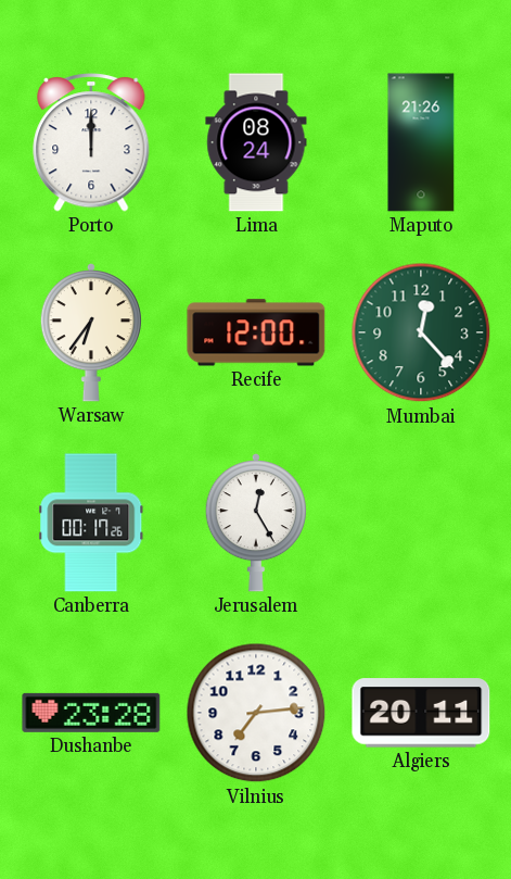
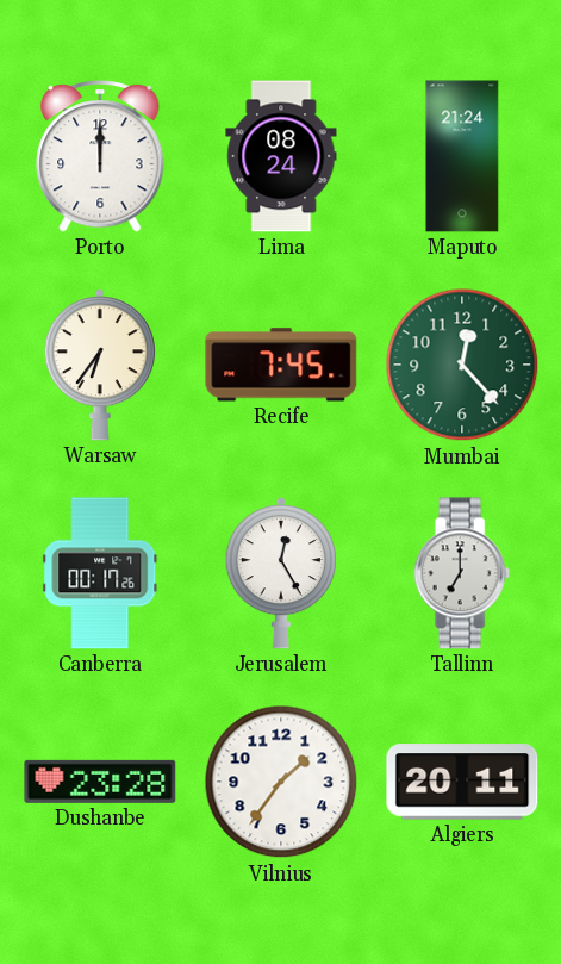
Maputo: 21:26 -> 21:24 (462, 156)
Recife: 12:00 -> 7:45 (281, 365)
Tallinn: none -> 7:00 (462, 573)
Vilnius: 7:14 -> 1:36 (281, 782)
